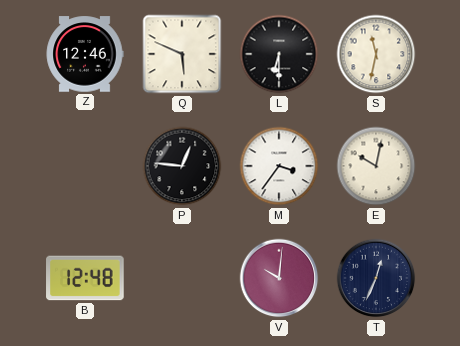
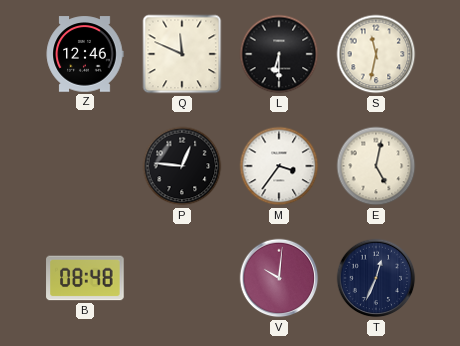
Q: 5:49 -> 11:49 (182, 54)
E: 10:02 -> 5:02 (376, 166)
B: 12:48 -> 08:48 (85, 278)
